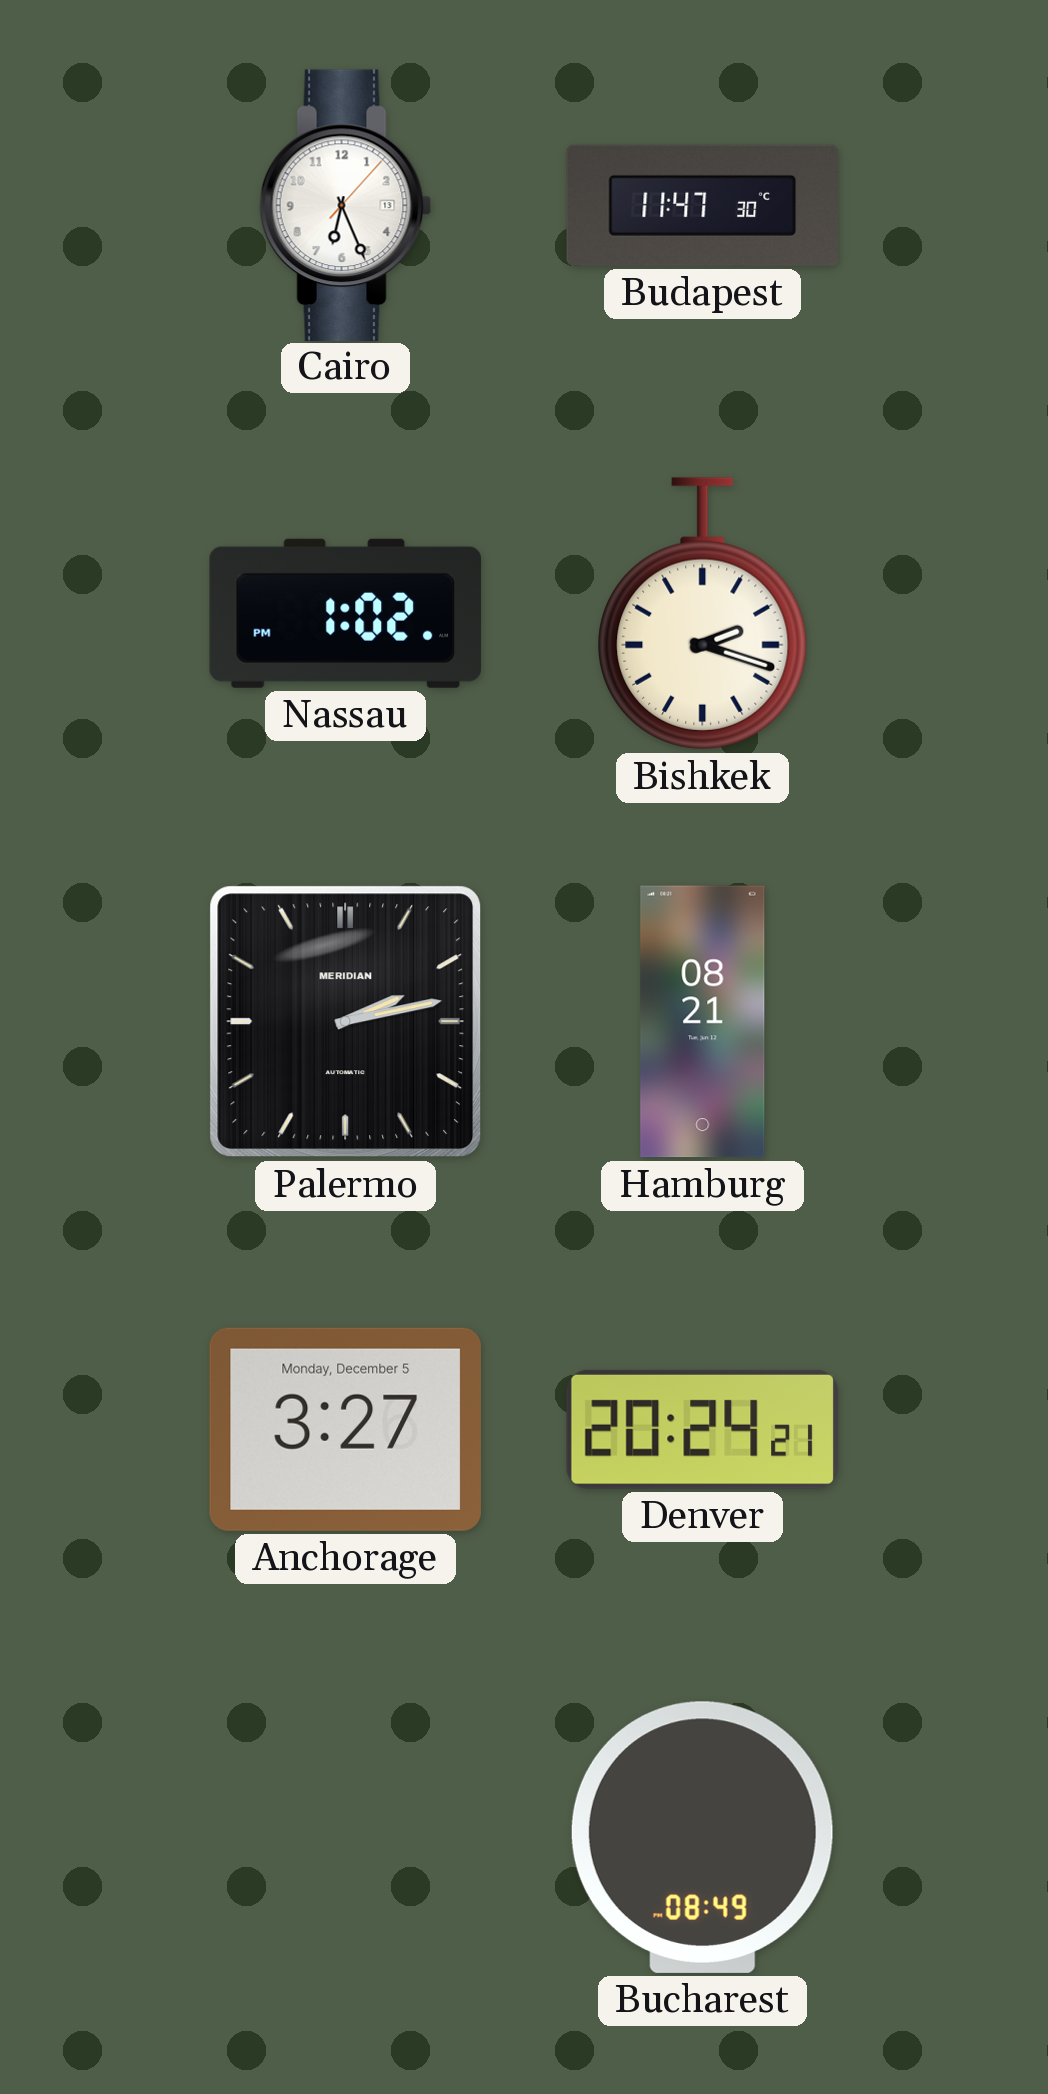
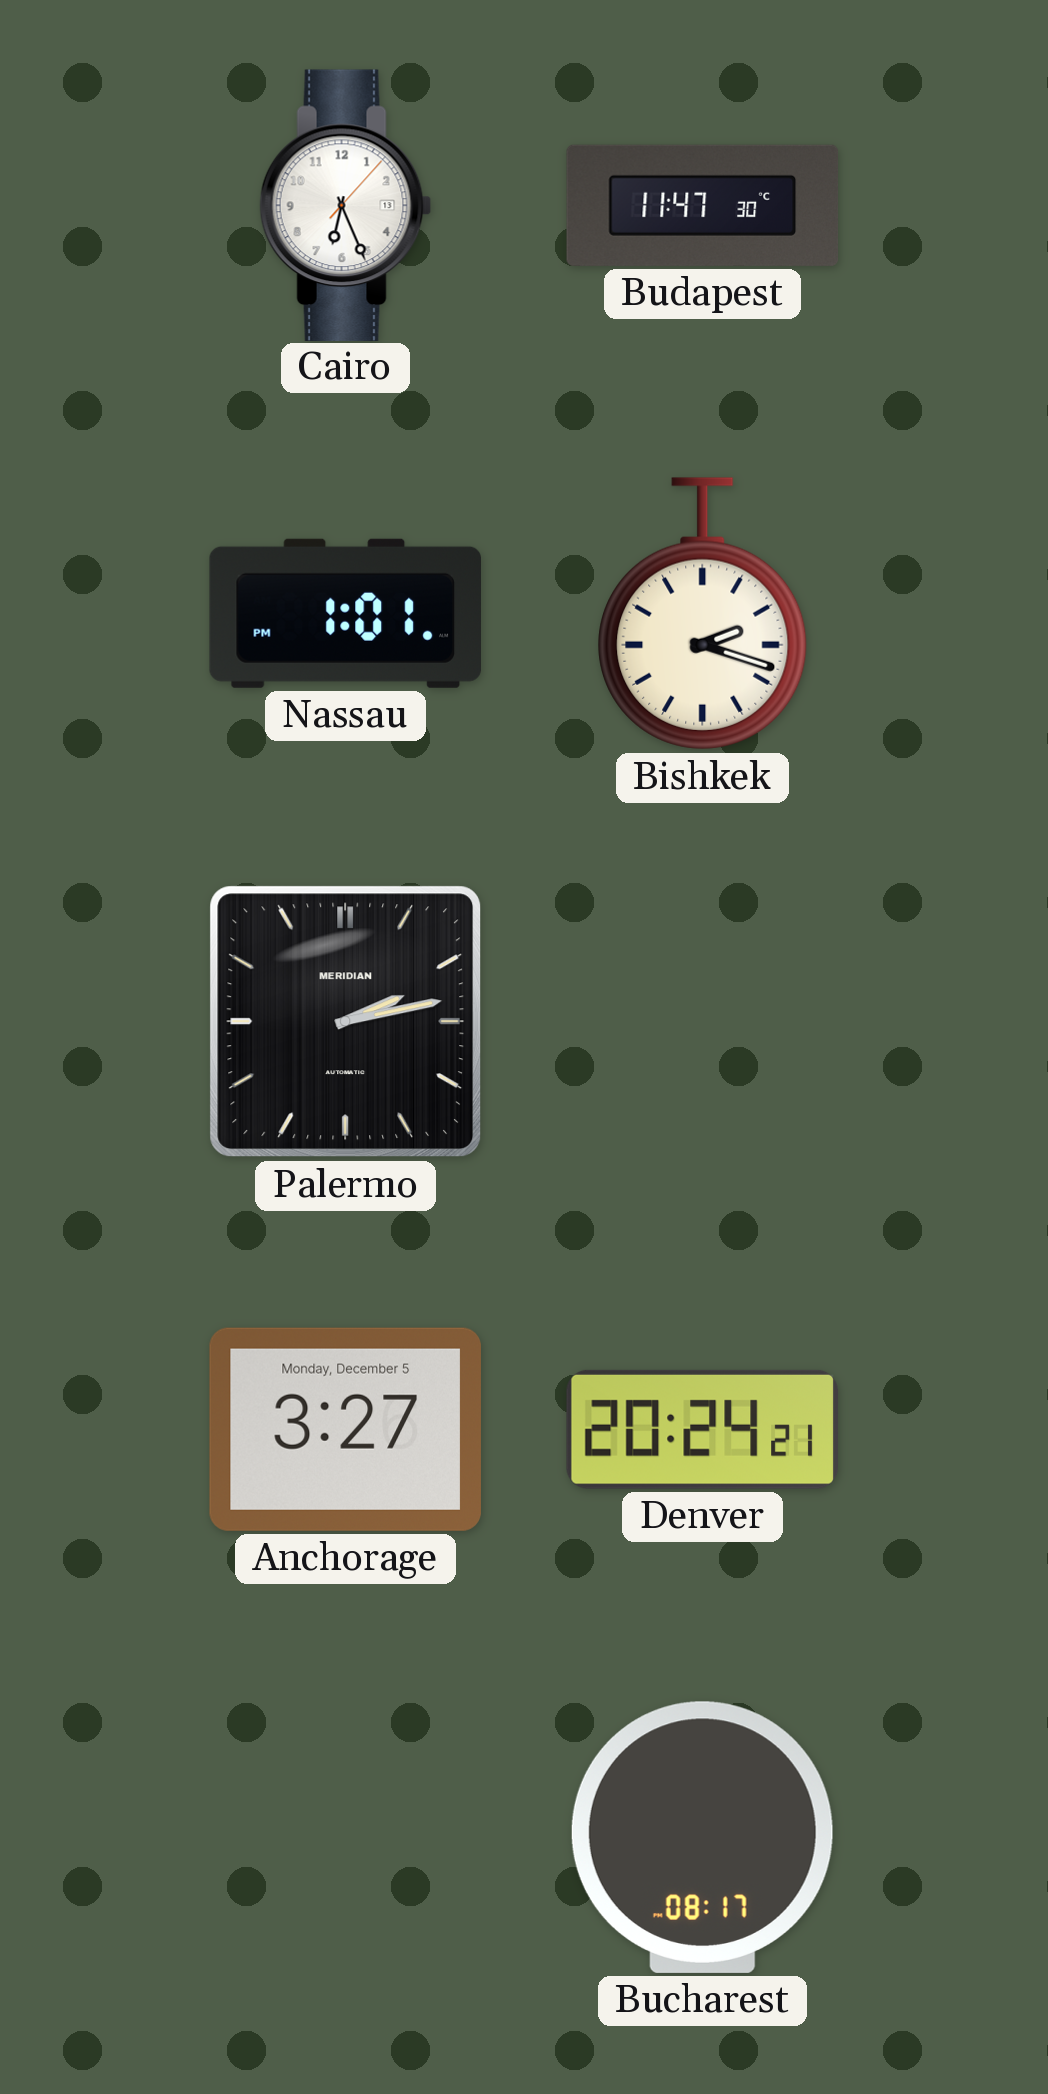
Nassau: 1:02 -> 1:01 (345, 613)
Hamburg: 08:21 -> none (703, 1022)
Bucharest: 08:49 -> 08:17 (702, 1837)
